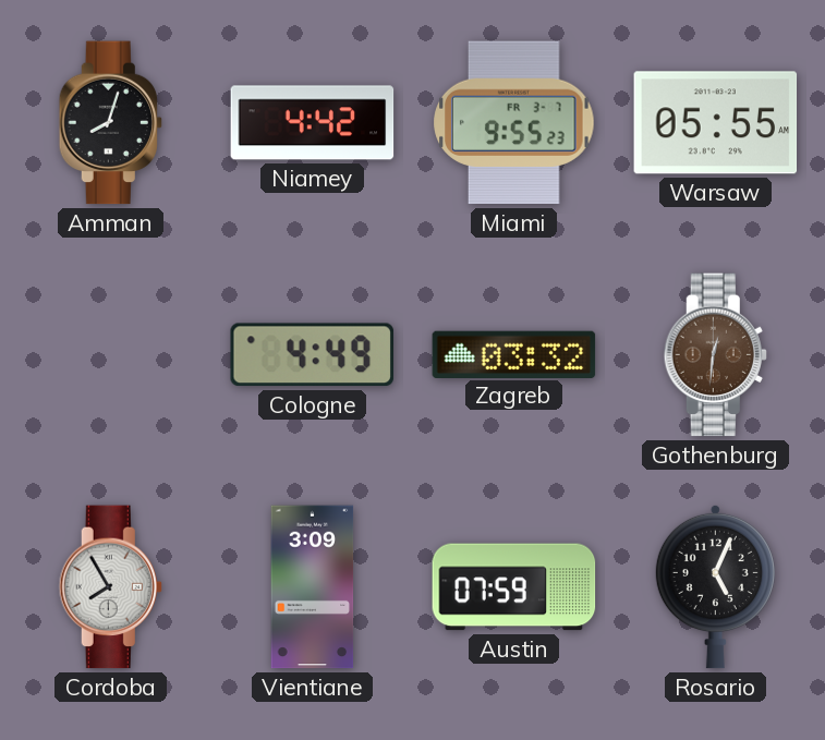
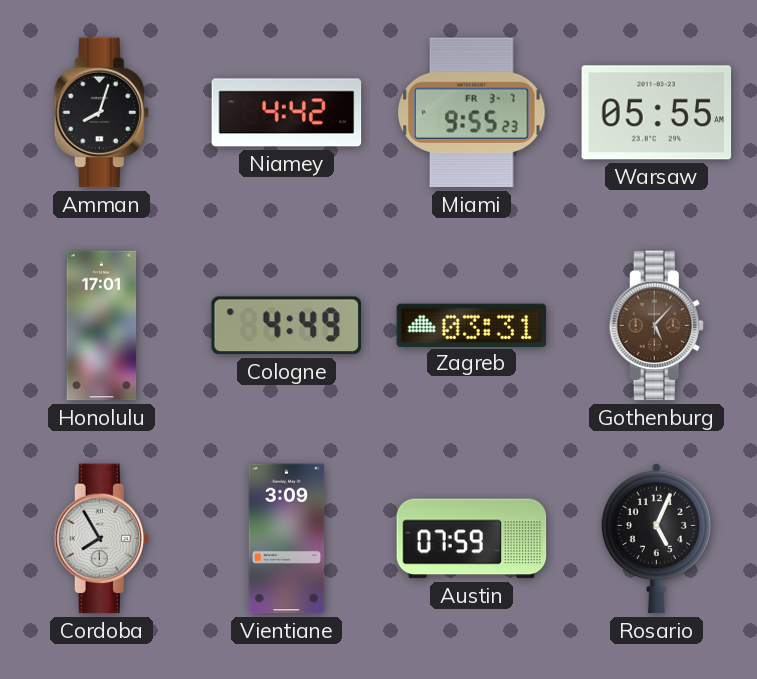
Honolulu: none -> 17:01 (102, 326)
Zagreb: 03:32 -> 03:31 (472, 325)
Gothenburg: 12:31 -> 5:07 (656, 326)
